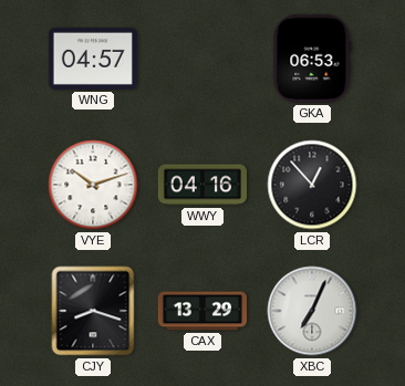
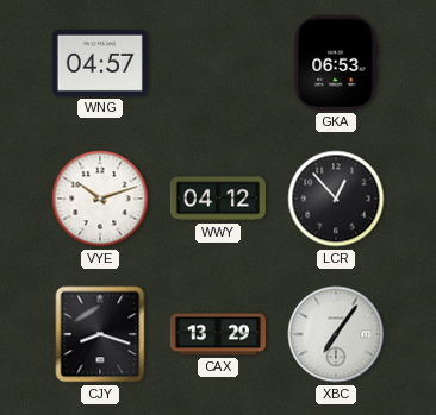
WWY: 04:16 -> 04:12 (218, 199)
XBC: 7:04 -> 7:06 (336, 334)
